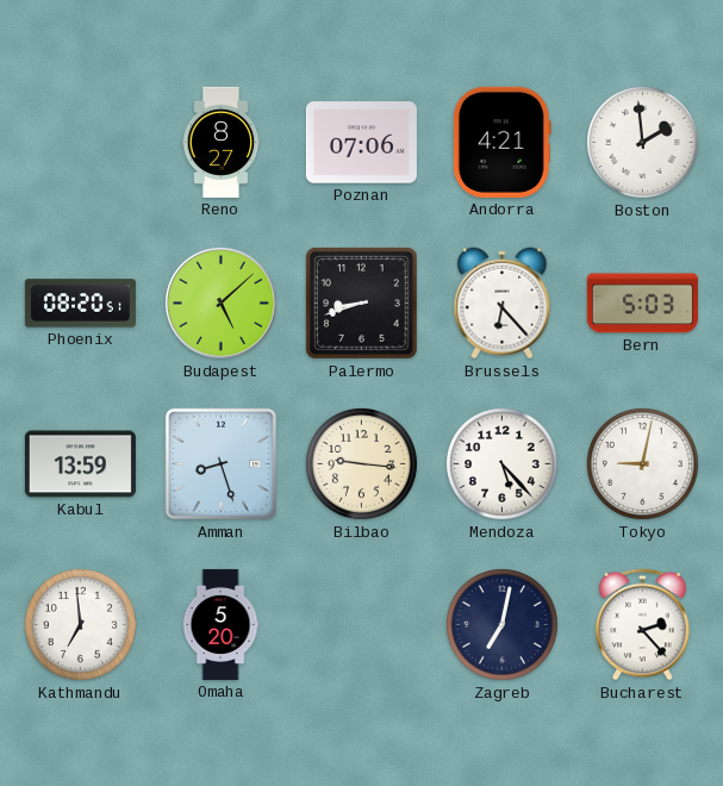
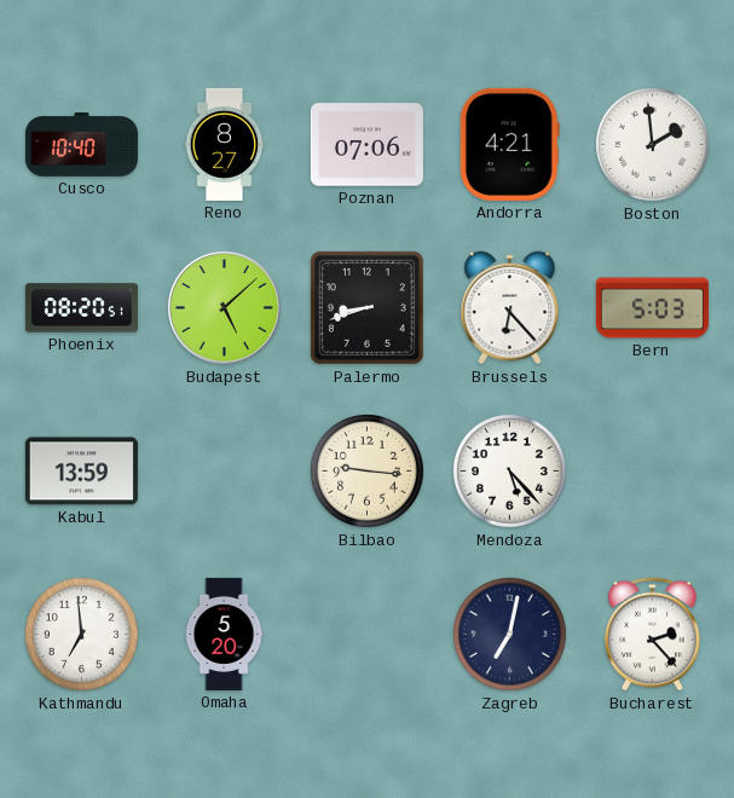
Cusco: none -> 10:40 (81, 145)
Amman: 8:27 -> none (222, 464)
Tokyo: 9:02 -> none (642, 463)
